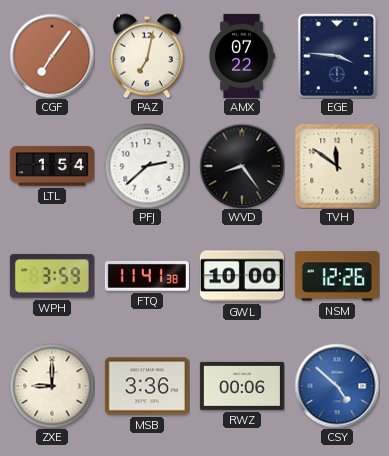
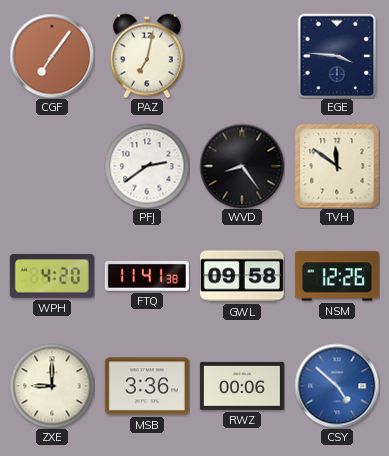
AMX: 07:22 -> none (242, 56)
LTL: 1:54 -> none (52, 166)
PFJ: 2:38 -> 2:39 (147, 166)
WPH: 3:59 -> 4:20 (52, 276)
GWL: 10:00 -> 09:58 (242, 276)
